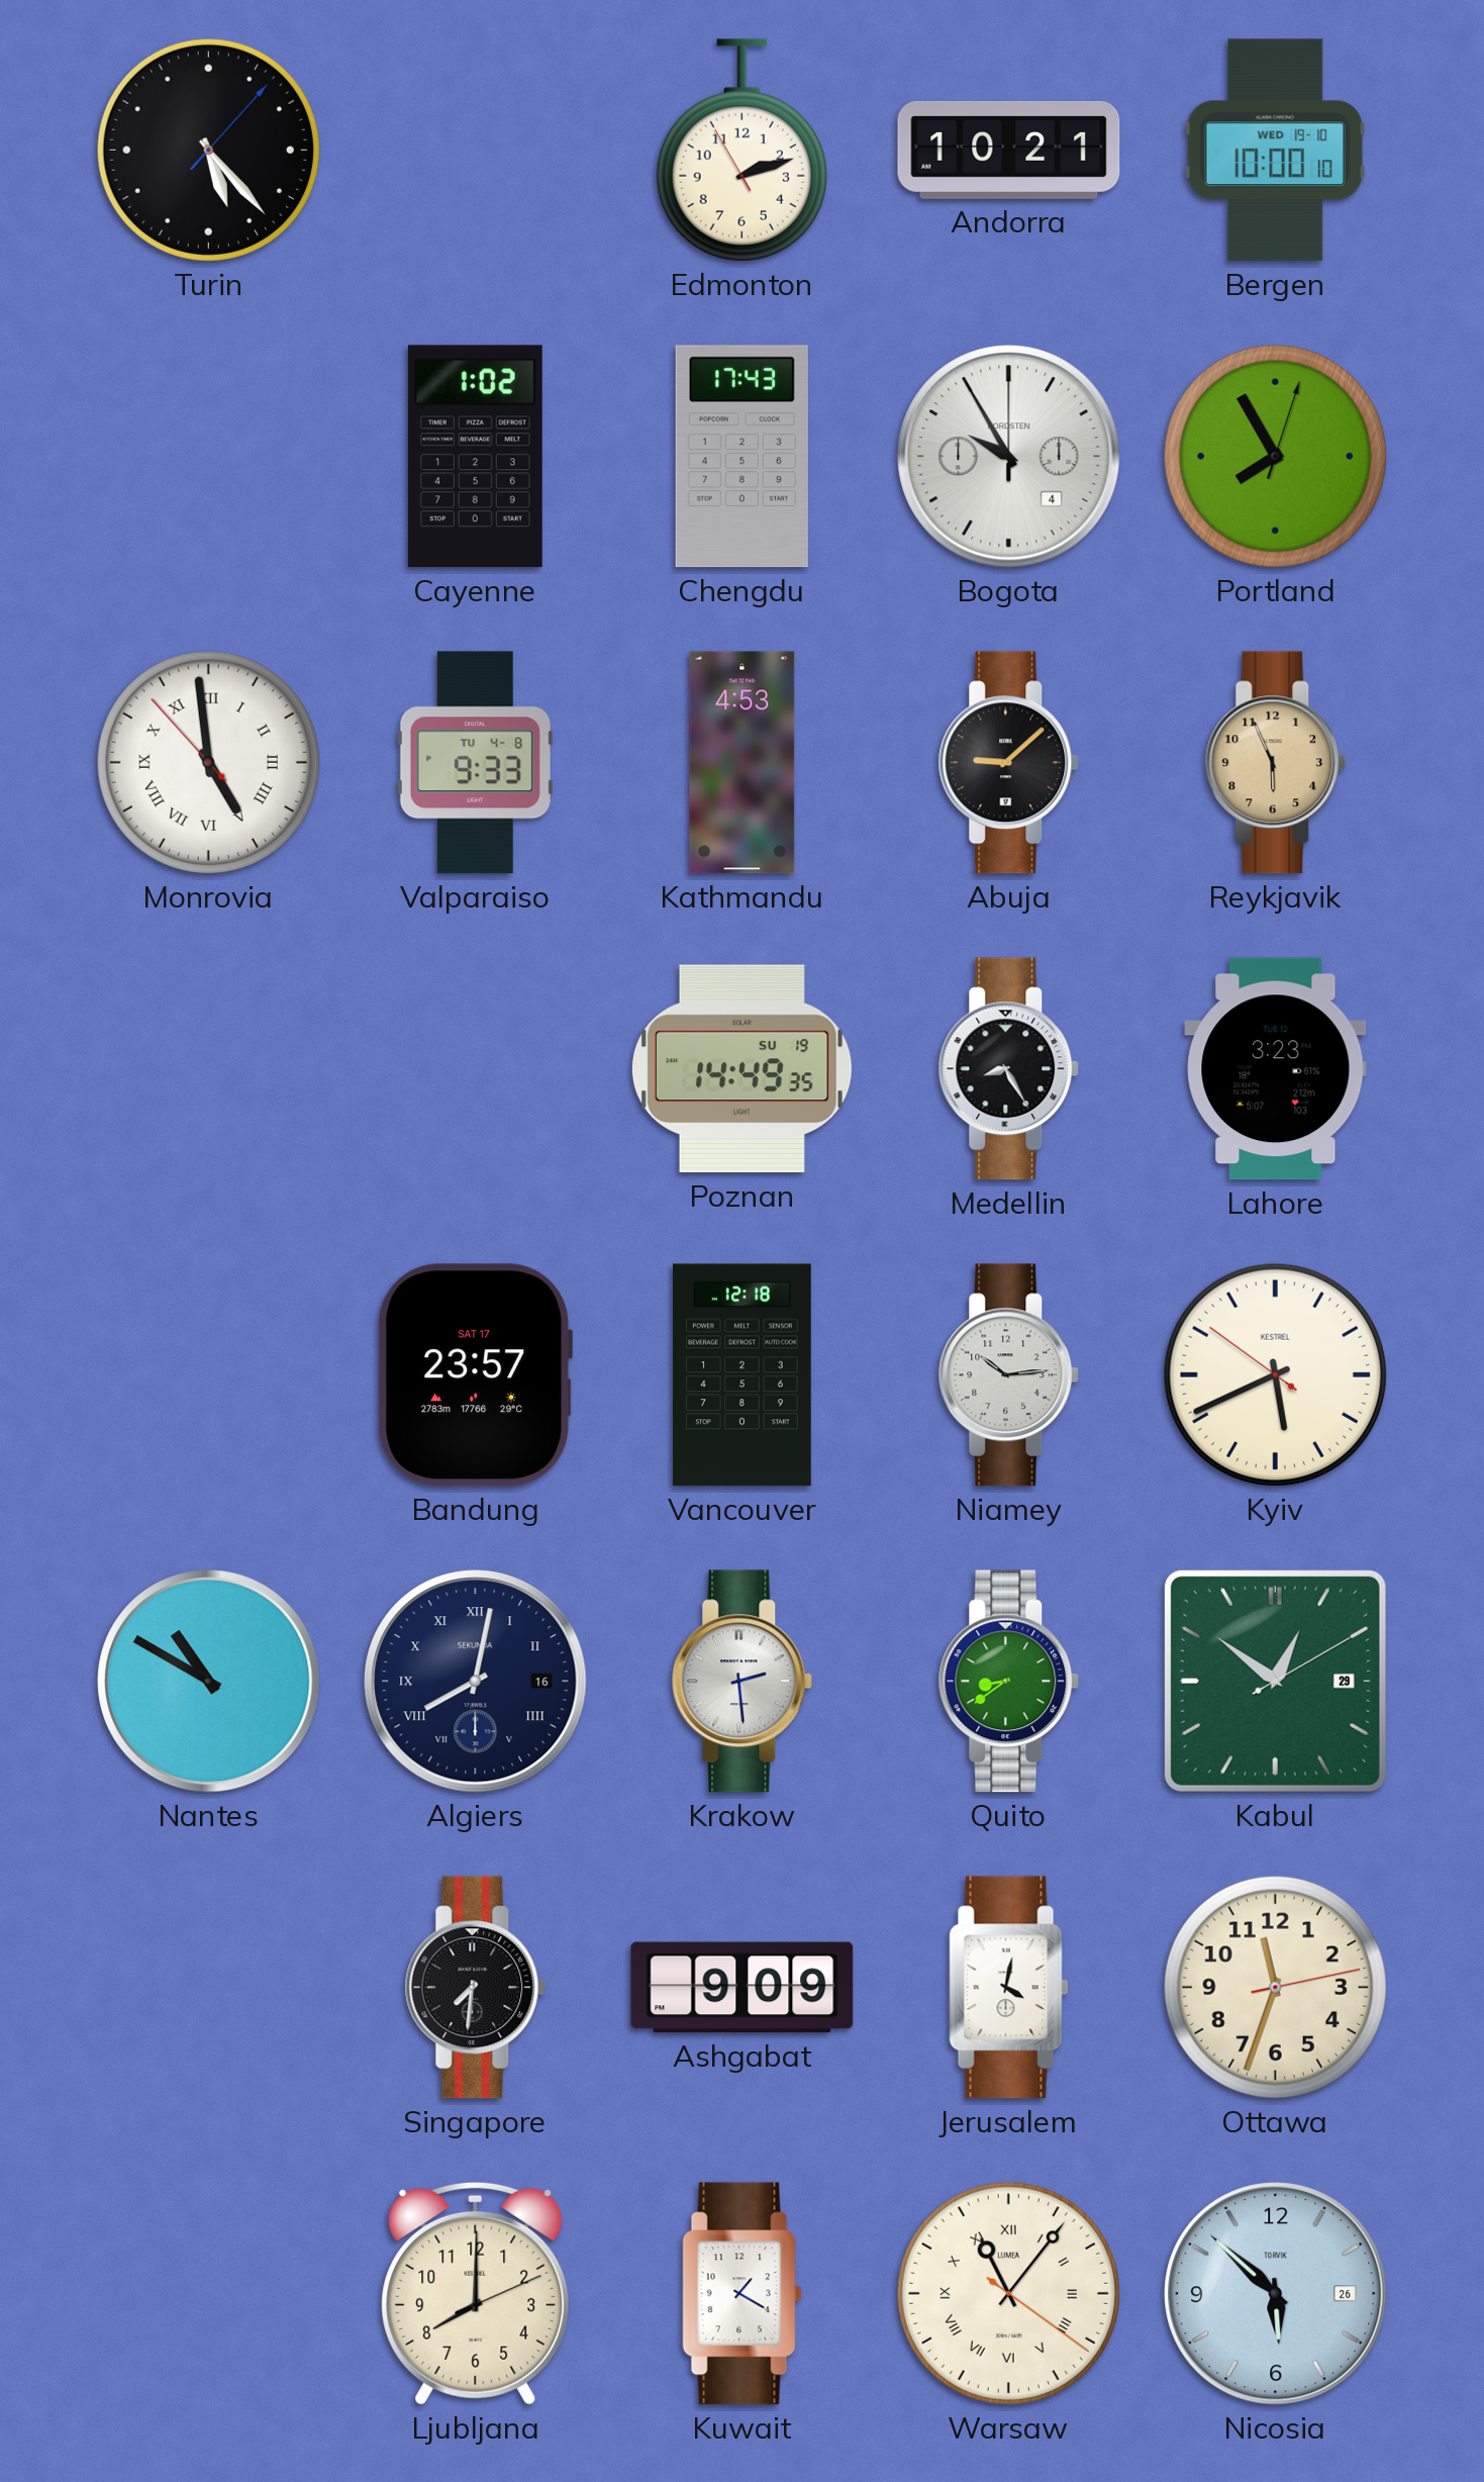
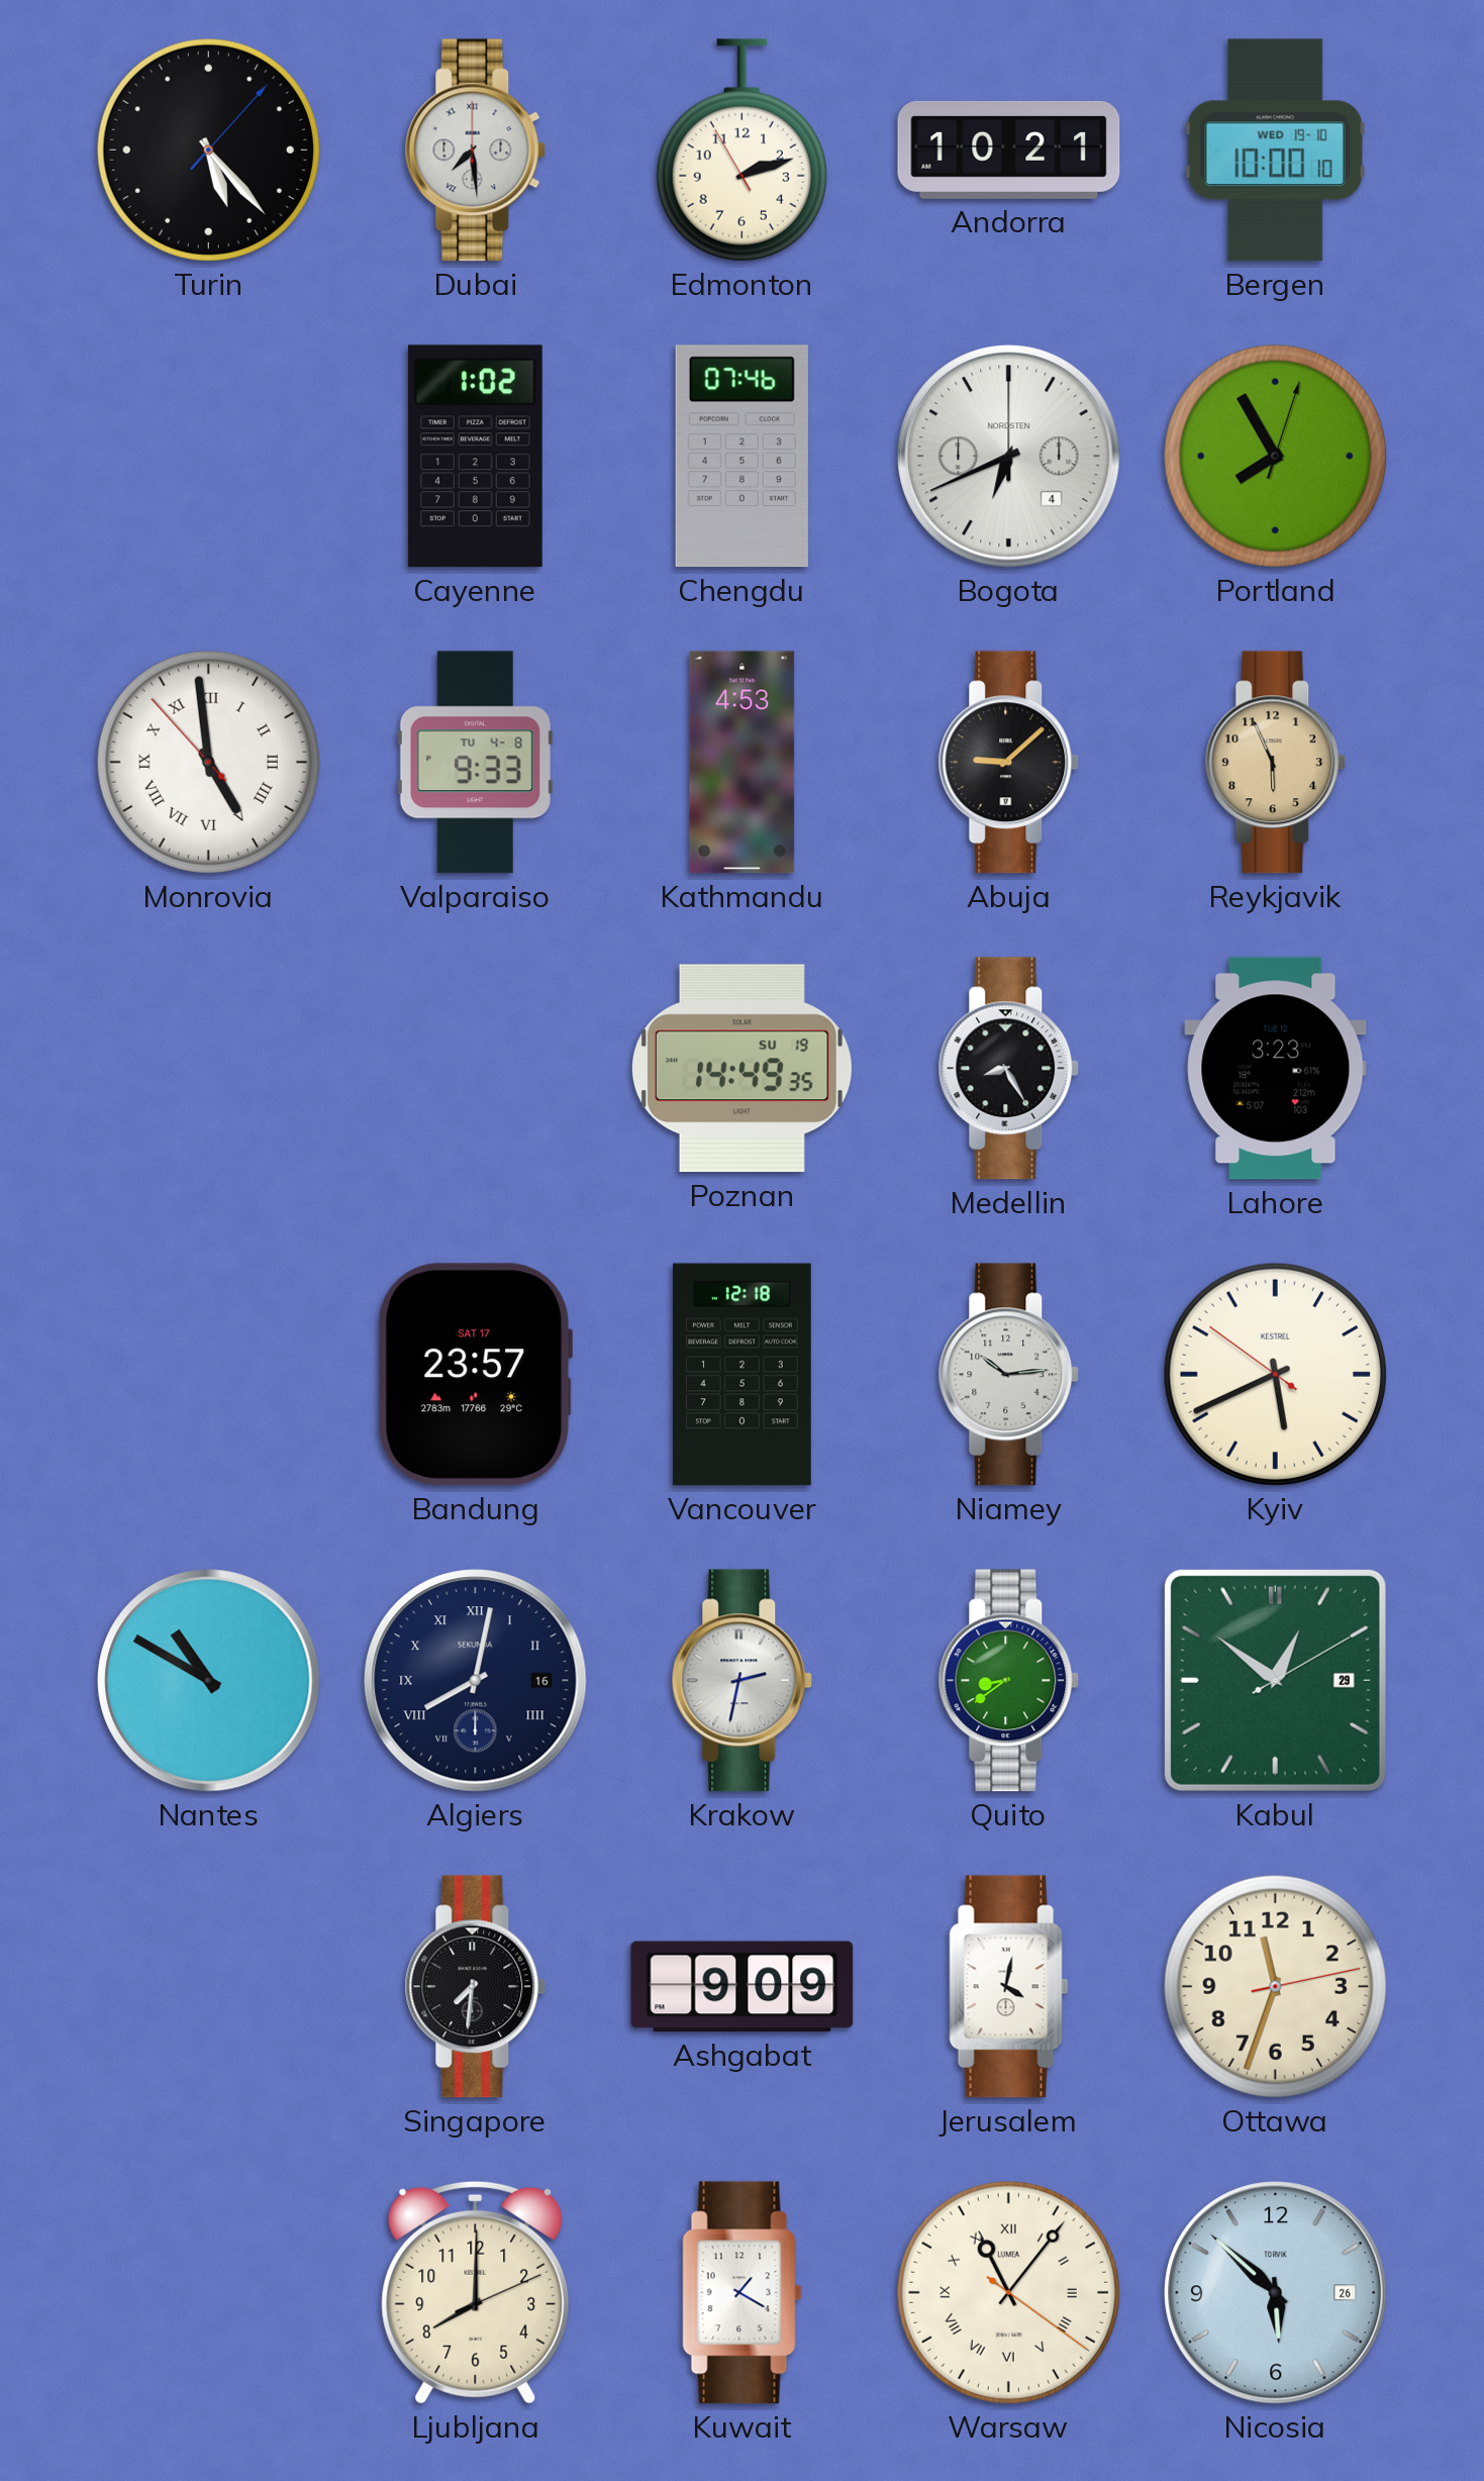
Dubai: none -> 7:29 (476, 151)
Chengdu: 17:43 -> 07:46 (741, 457)
Bogota: 9:55 -> 6:41 (1009, 457)
Krakow: 2:29 -> 2:32 (743, 1681)
